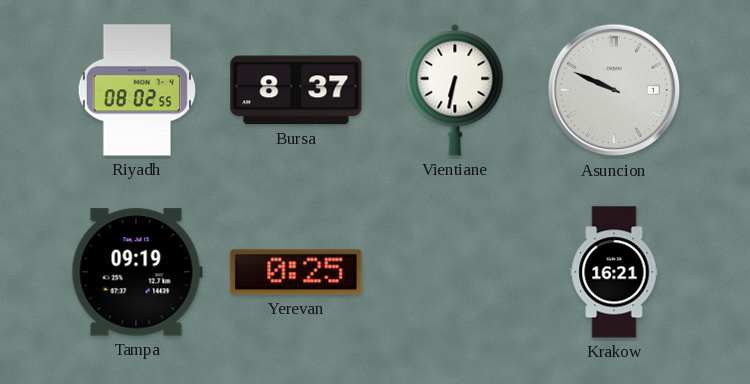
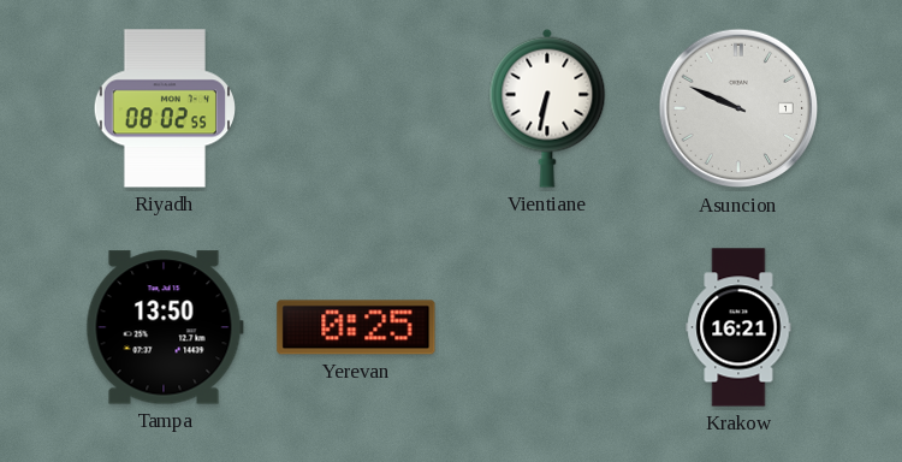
Bursa: 8:37 -> none (296, 90)
Tampa: 09:19 -> 13:50 (165, 327)
